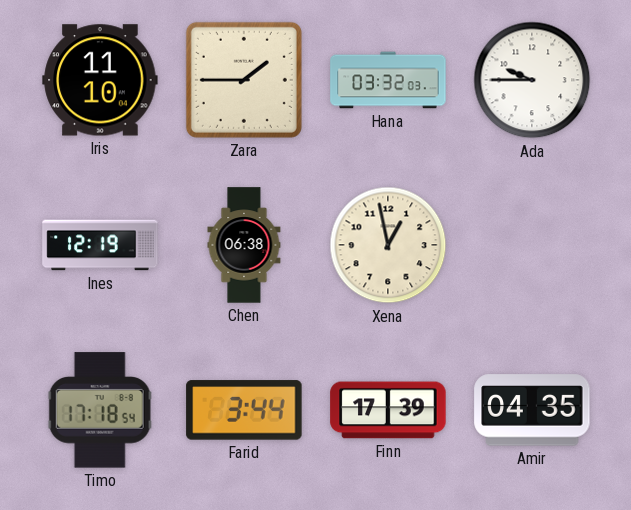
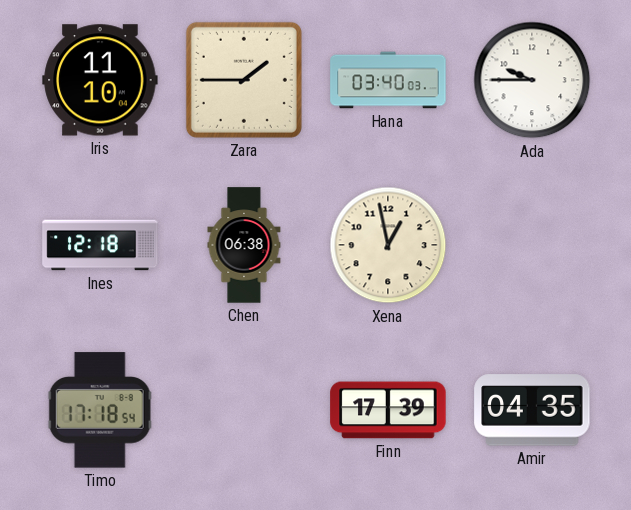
Hana: 03:32 -> 03:40 (388, 80)
Ines: 12:19 -> 12:18 (100, 245)
Farid: 3:44 -> none (244, 410)
